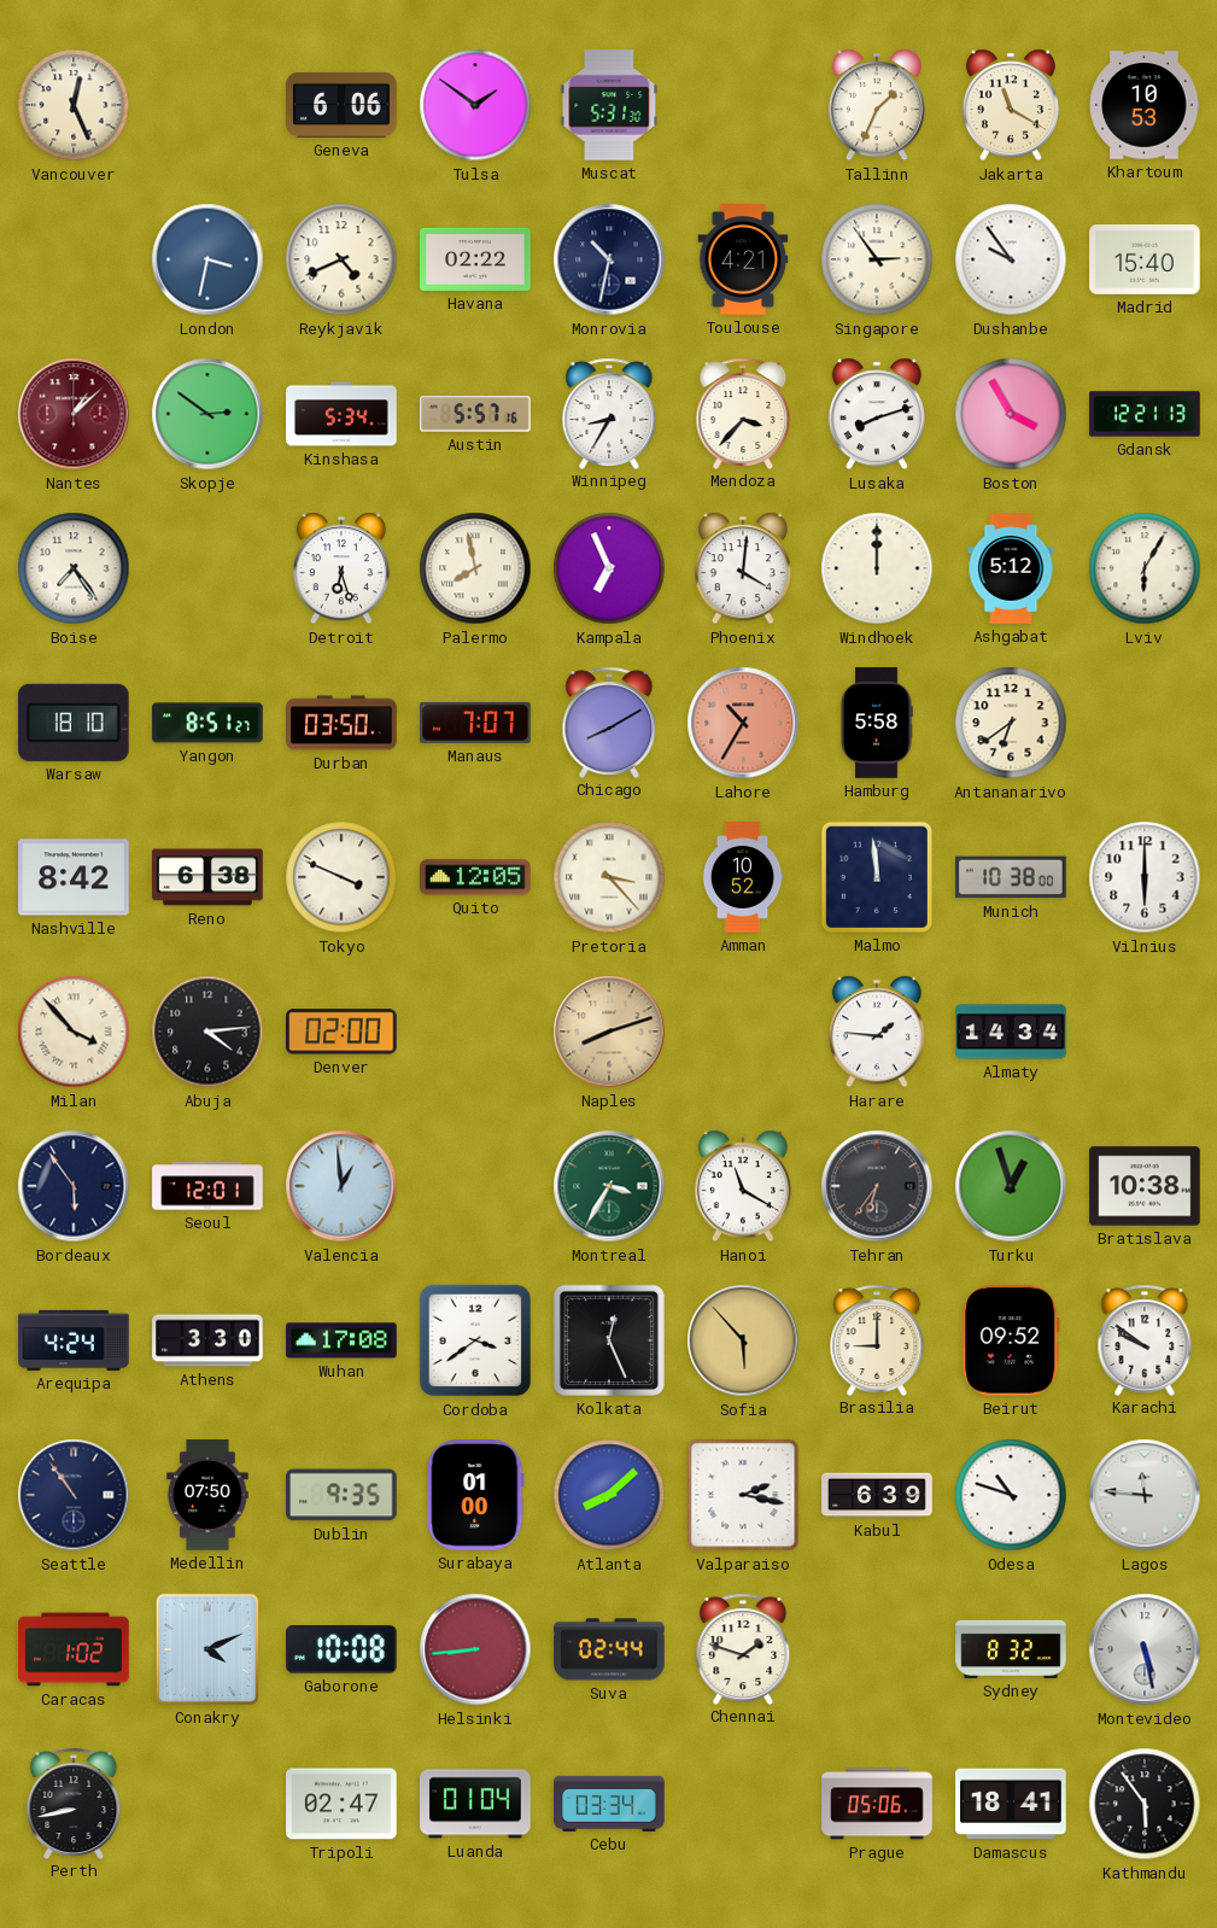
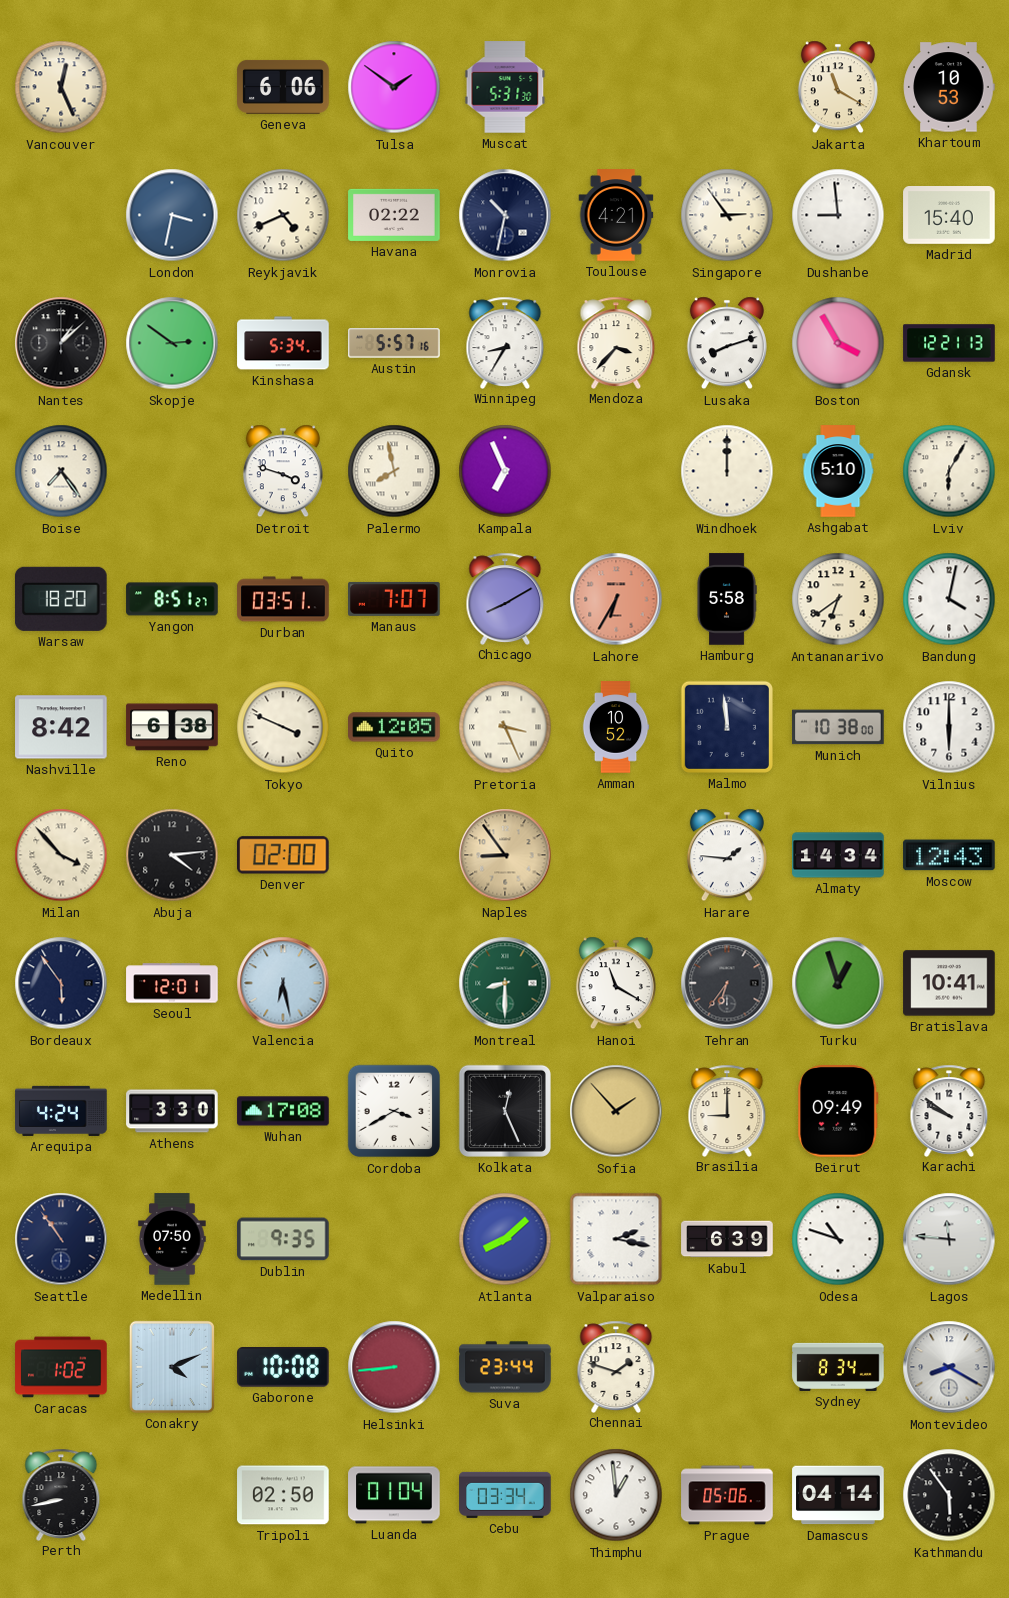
Tallinn: 1:34 -> none (877, 105)
Dushanbe: 9:54 -> 8:59 (838, 215)
Nantes dial: burgundy -> black (61, 343)
Detroit: 6:27 -> 3:48 (283, 471)
Phoenix: 4:01 -> none (743, 568)
Ashgabat: 5:12 -> 5:10 (838, 471)
Warsaw: 18:10 -> 18:20 (61, 599)
Durban: 03:50 -> 03:51 (283, 599)
Lahore: 10:35 -> 6:35 (616, 599)
Bandung: none -> 4:02 (949, 599)
Pretoria: 3:23 -> 3:26 (505, 727)
Naples: 8:12 -> 8:54 (505, 855)
Moscow: none -> 12:43 (949, 855)
Valencia: 12:59 -> 6:28 (283, 983)
Montreal: 3:35 -> 8:30 (505, 983)
Bratislava: 10:38 -> 10:41 (949, 983)
Cordoba: 3:39 -> 3:40 (394, 1111)
Sofia: 5:53 -> 1:53 (616, 1111)
Beirut: 09:52 -> 09:49 (838, 1111)
Surabaya: 01:00 -> none (475, 1495)
Suva: 02:44 -> 23:44 (505, 1367)
Sydney: 8:32 -> 8:34 (838, 1367)
Montevideo: 5:28 -> 8:20 (949, 1367)
Tripoli: 02:47 -> 02:50 (283, 1495)
Thimphu: none -> 12:59 (616, 1495)
Damascus: 18:41 -> 04:14 (838, 1495)
